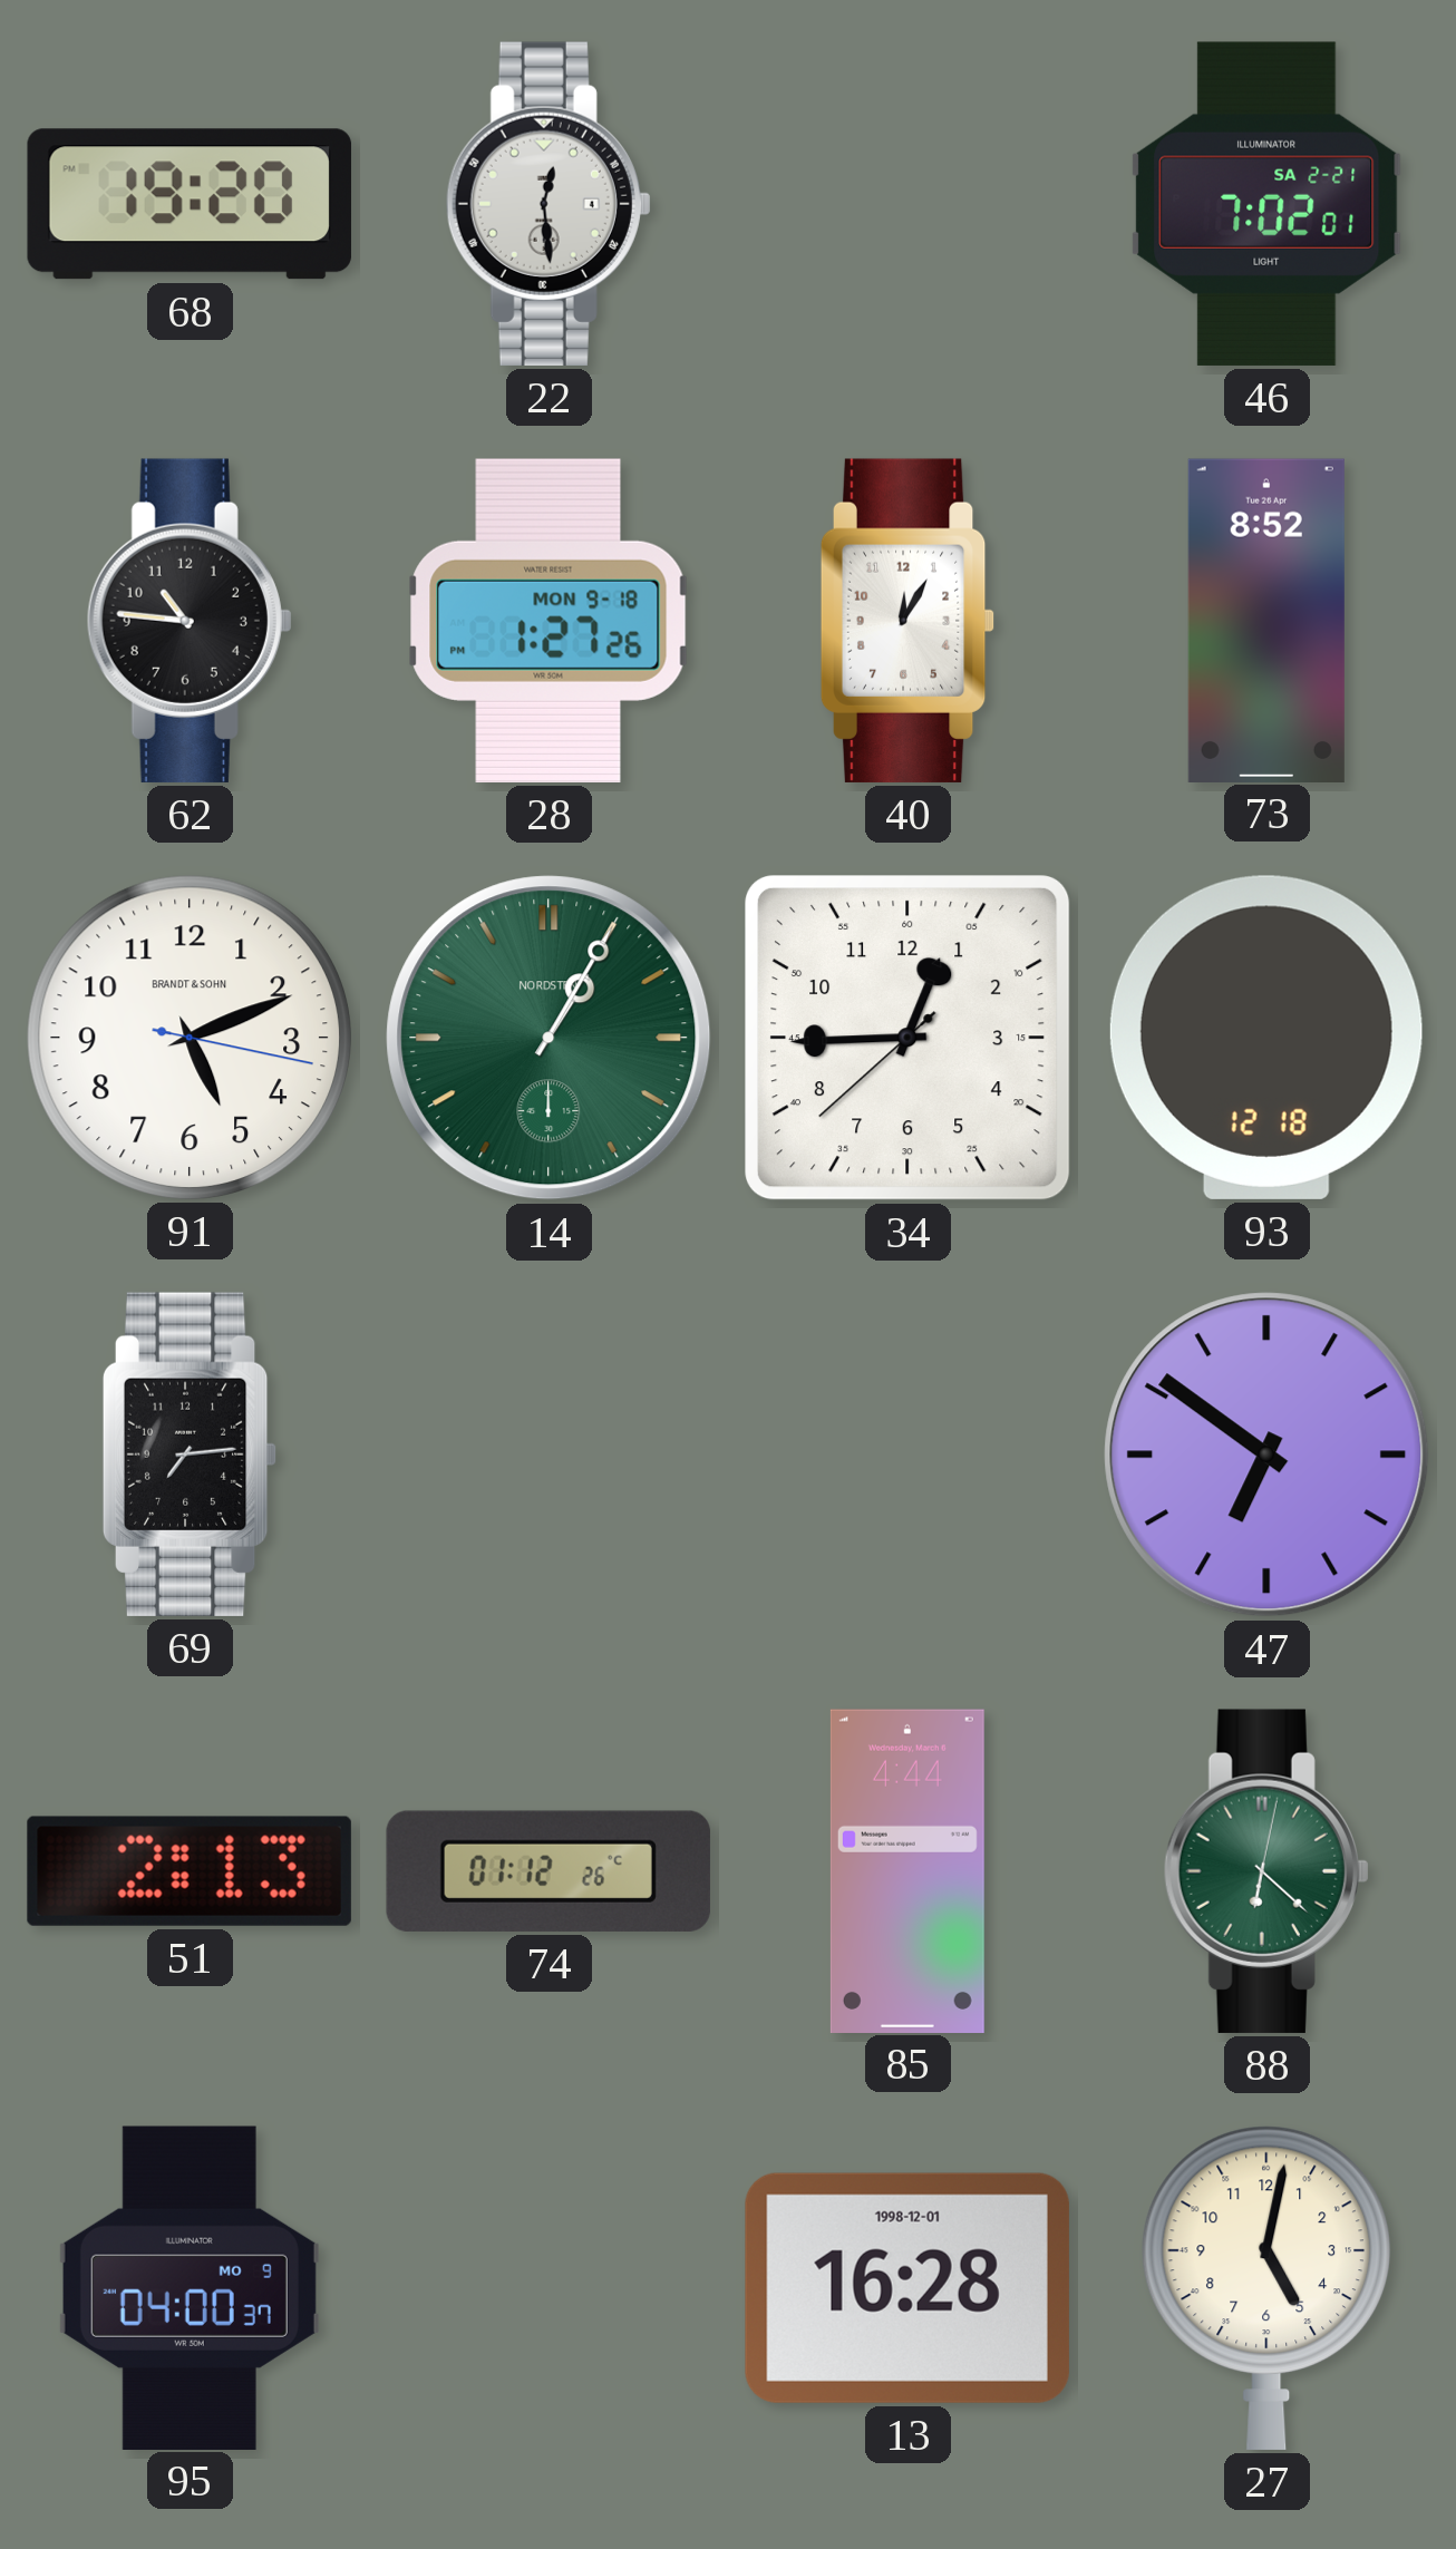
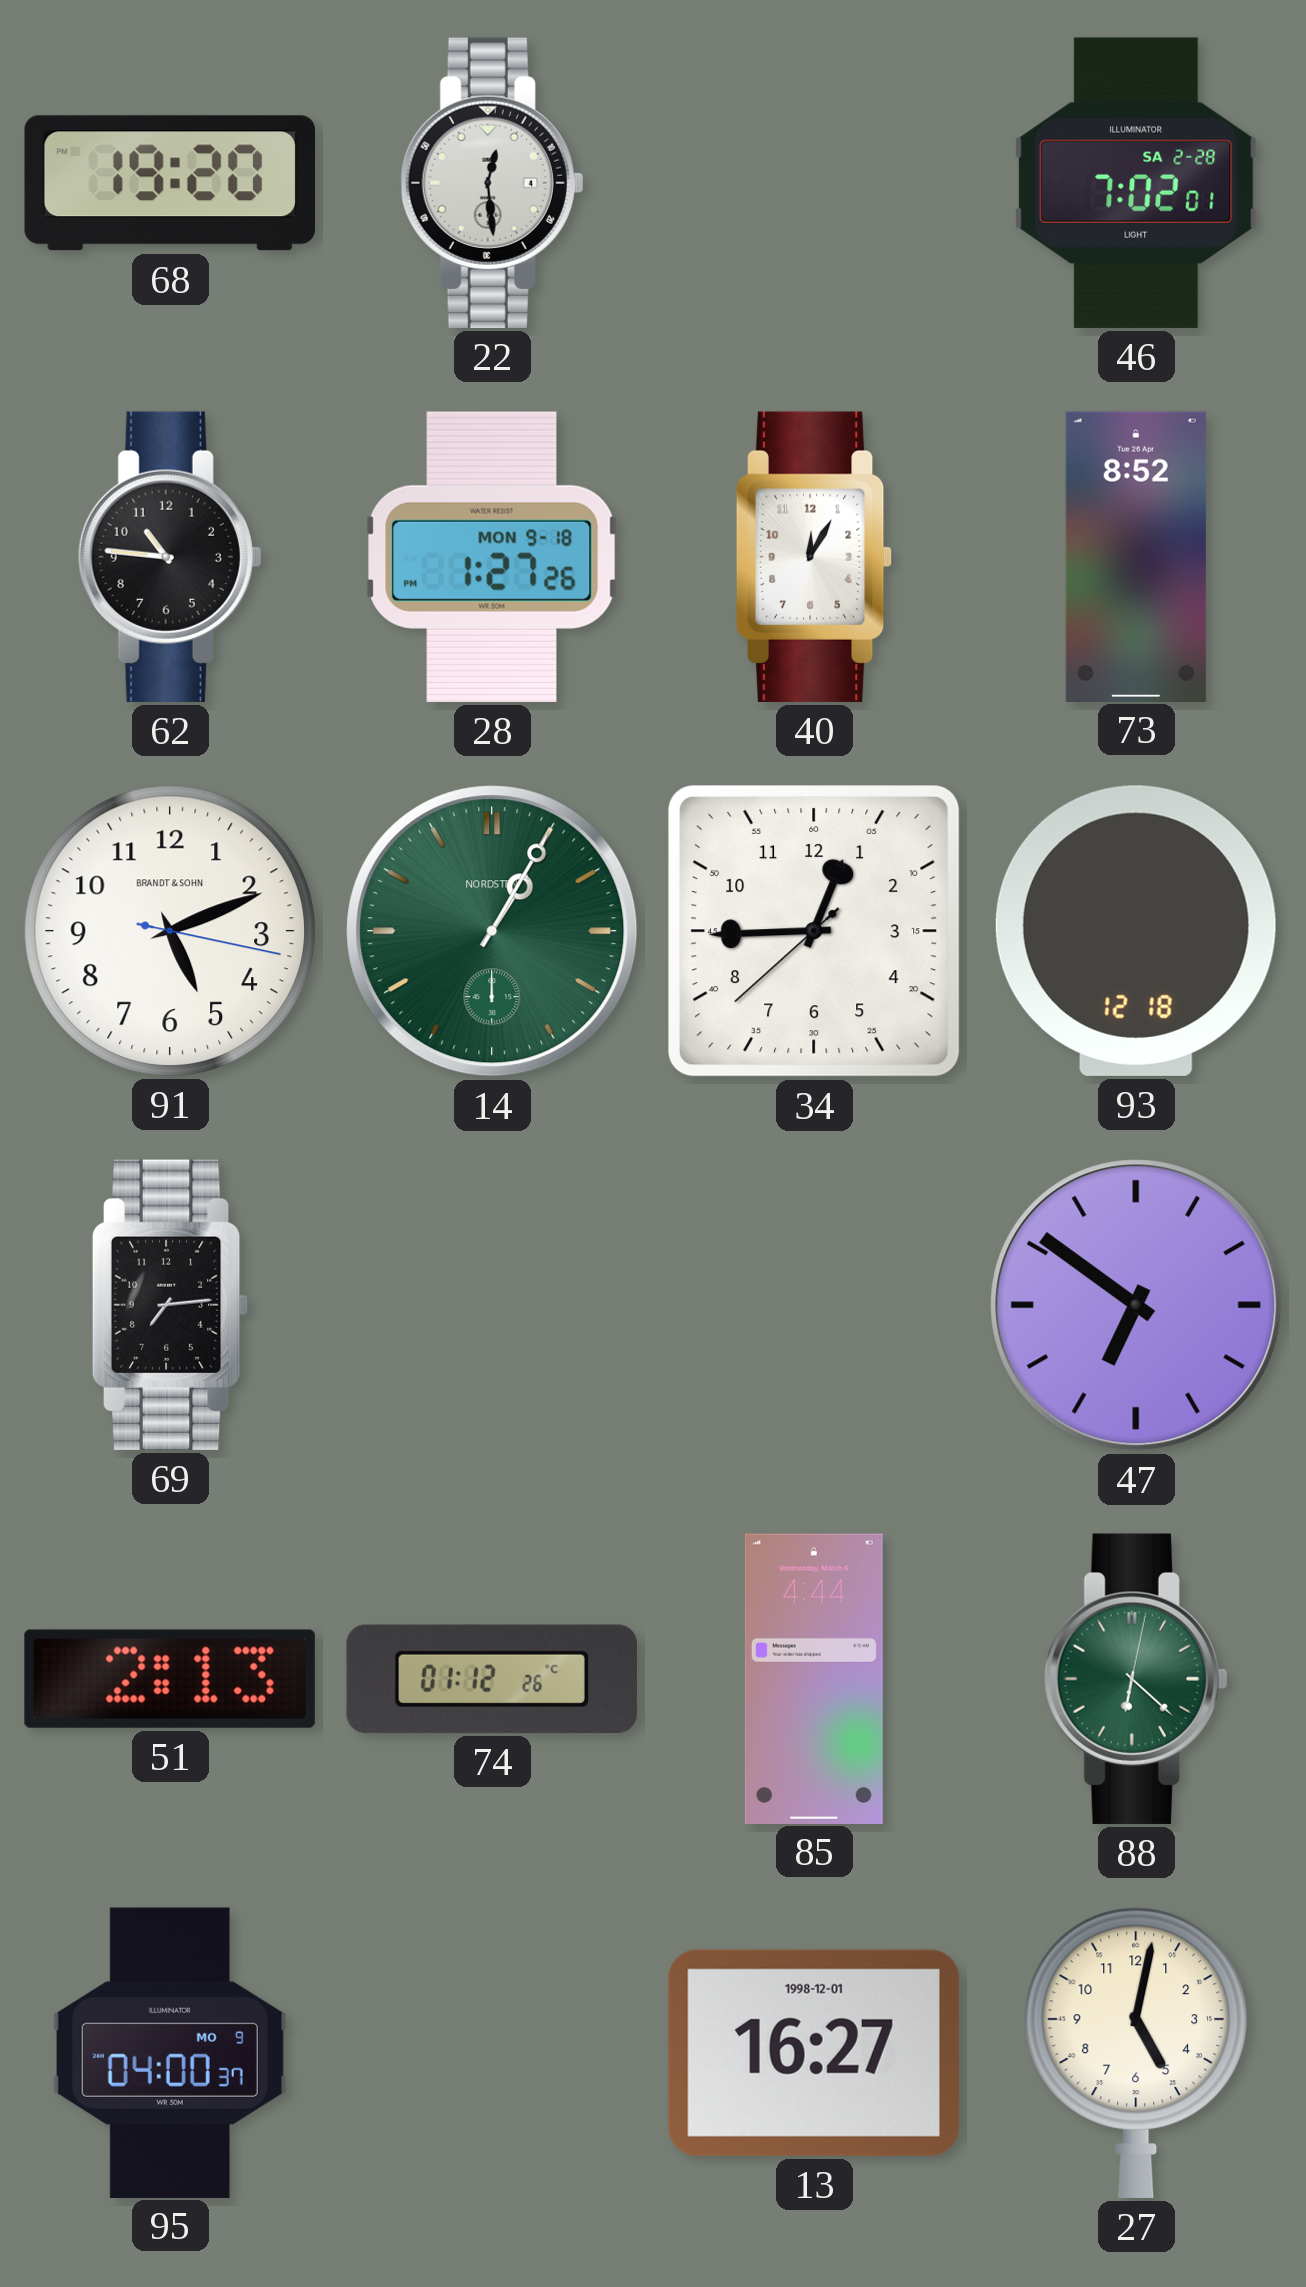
46 date: SA 2-21 -> SA 2-28 (1136, 183)
13: 16:28 -> 16:27 (814, 2053)
